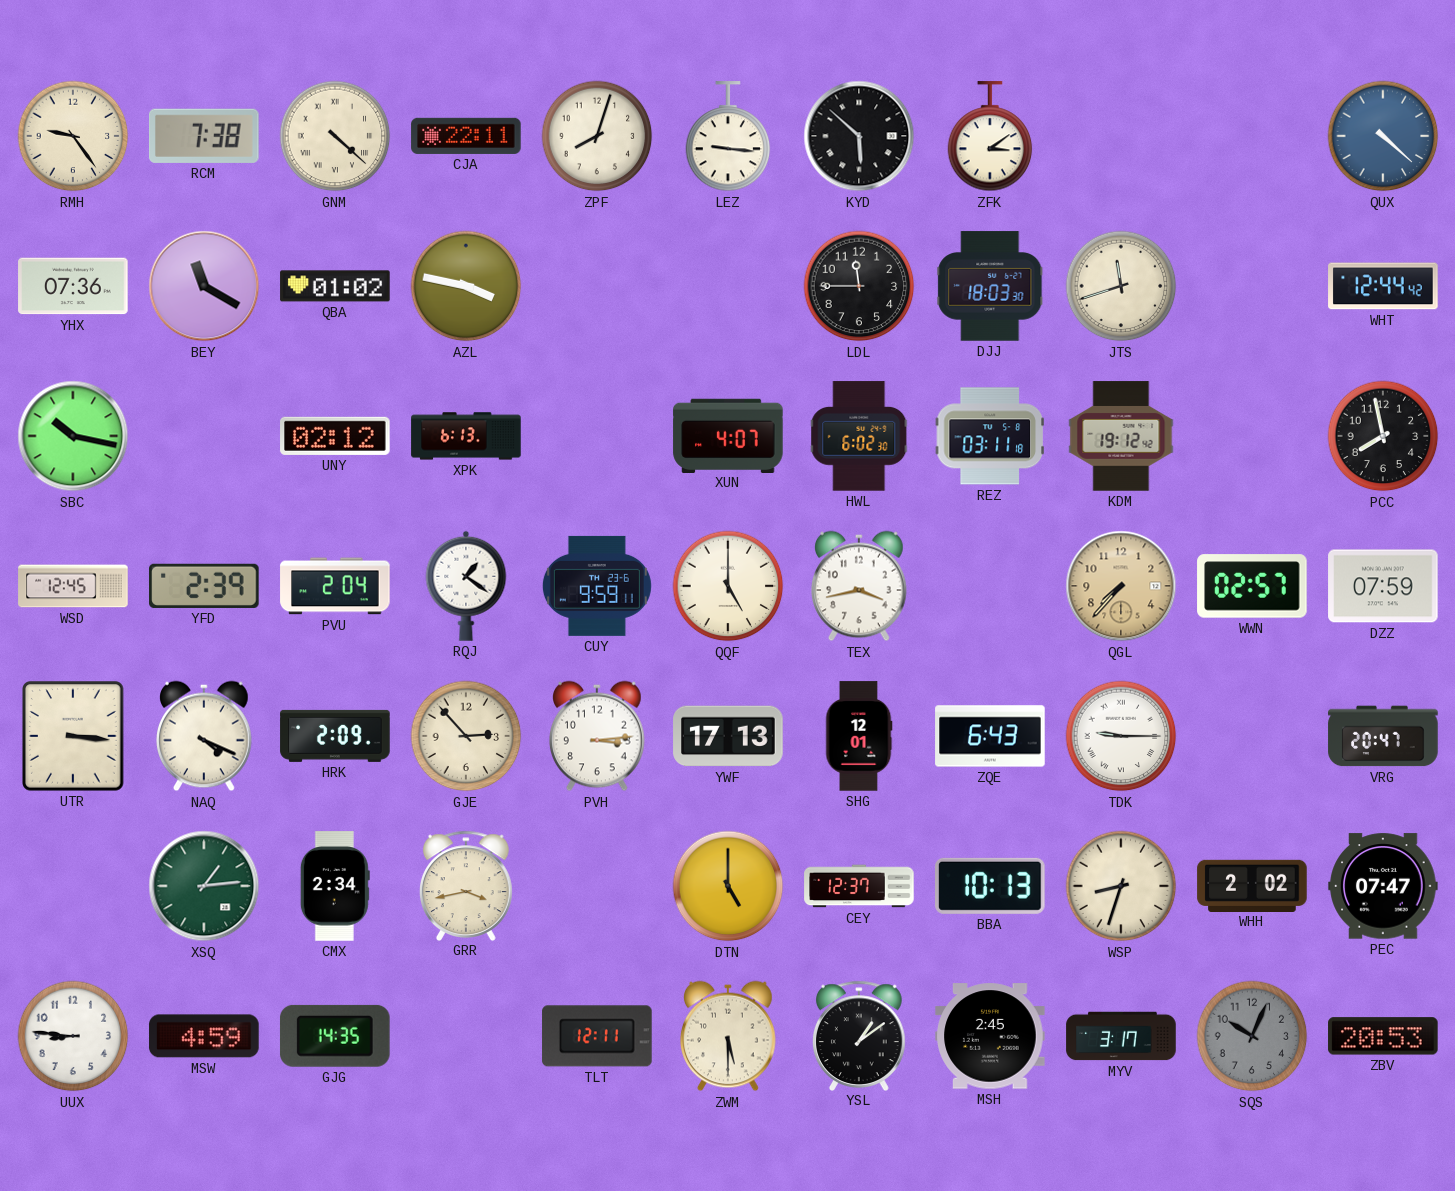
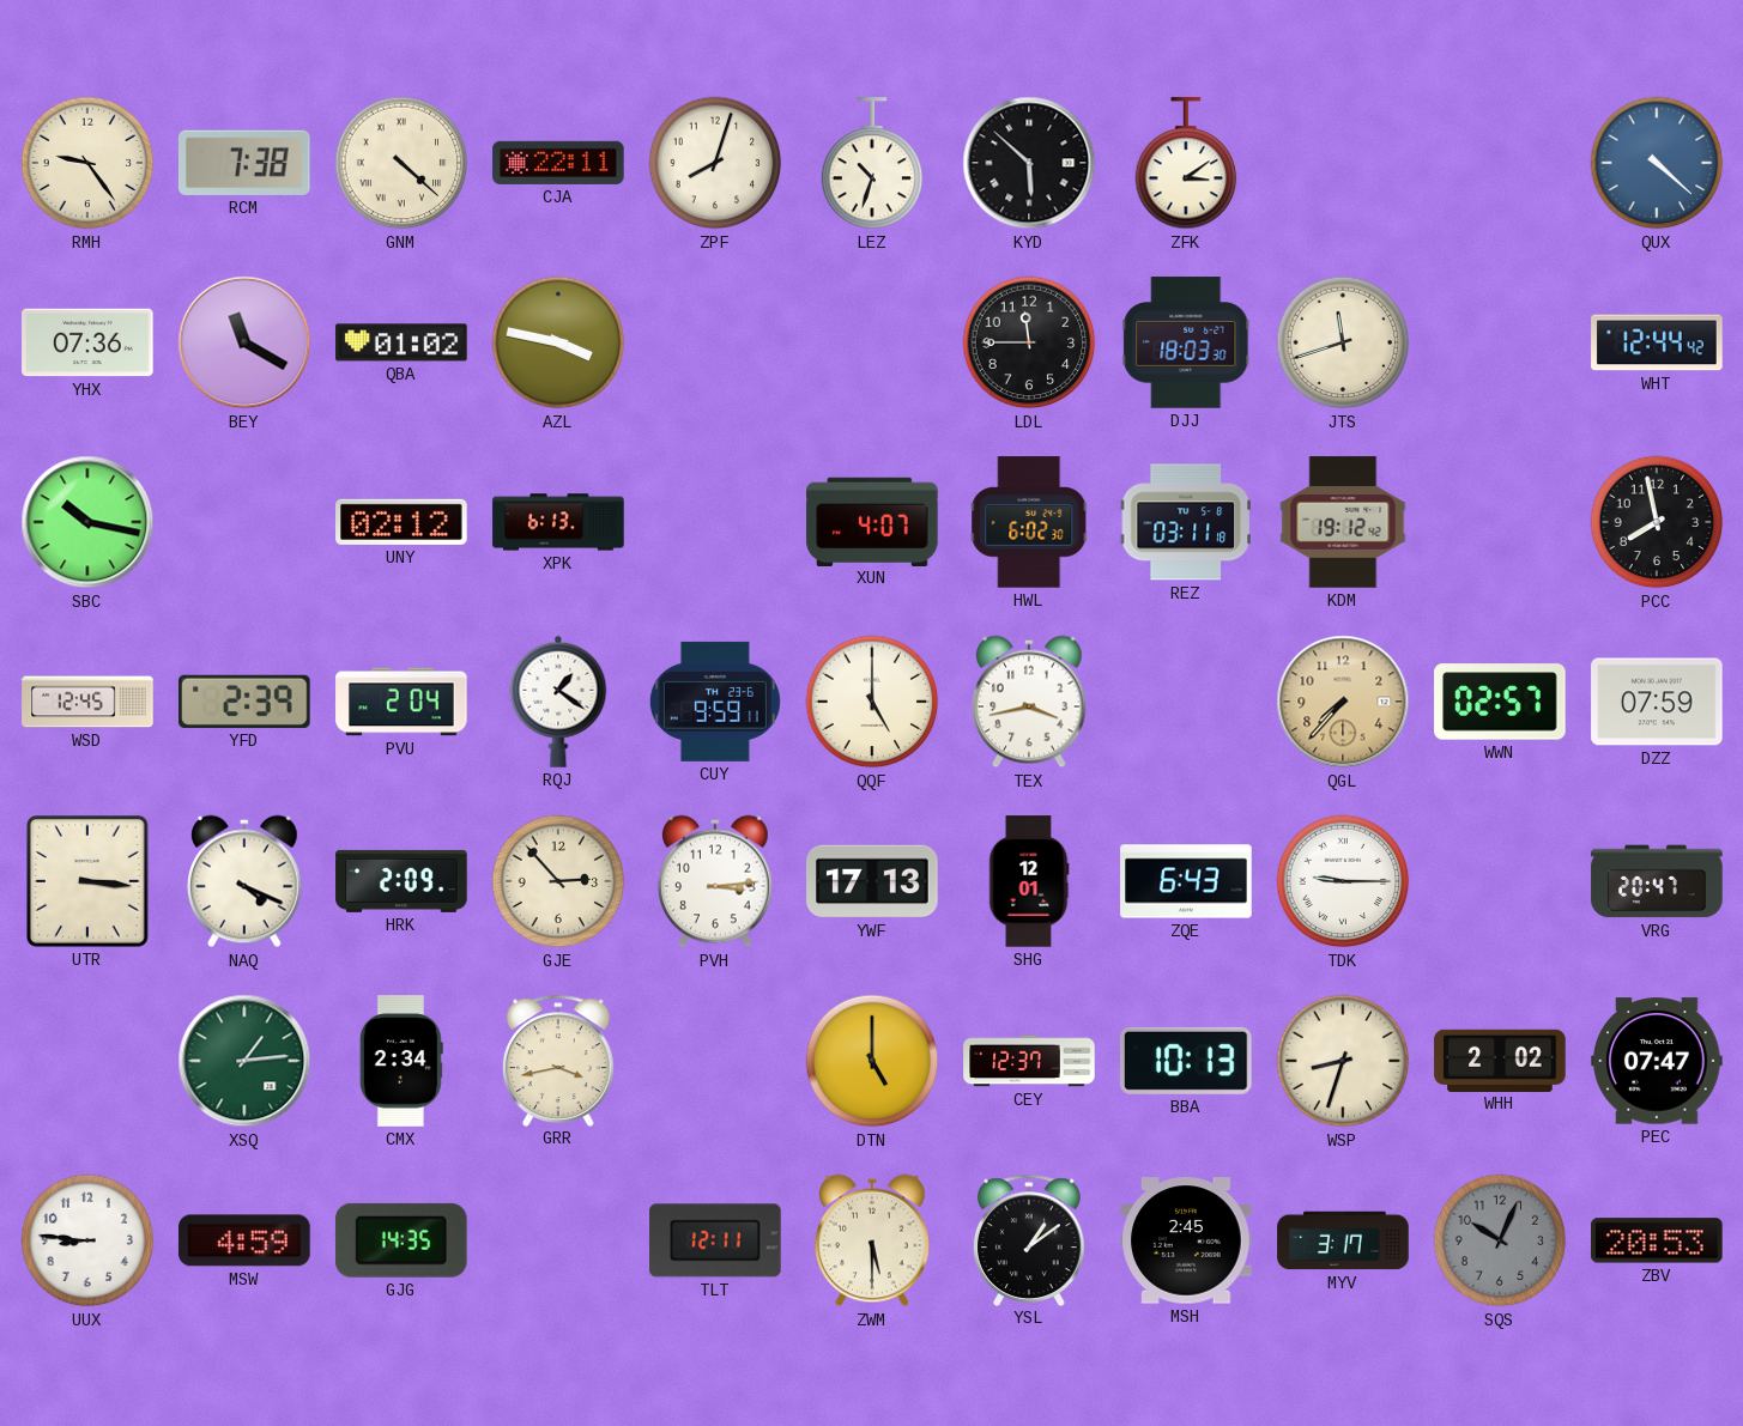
LEZ: 9:16 -> 10:33 (872, 164)
